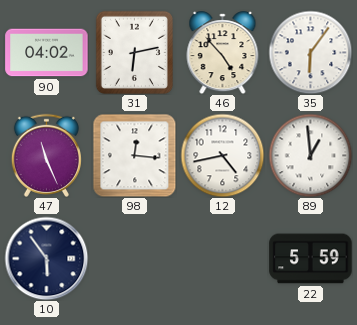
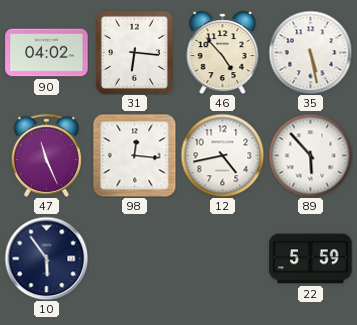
31: 6:13 -> 6:16 (134, 52)
35: 6:06 -> 5:28 (310, 52)
89: 12:59 -> 5:53 (310, 155)
